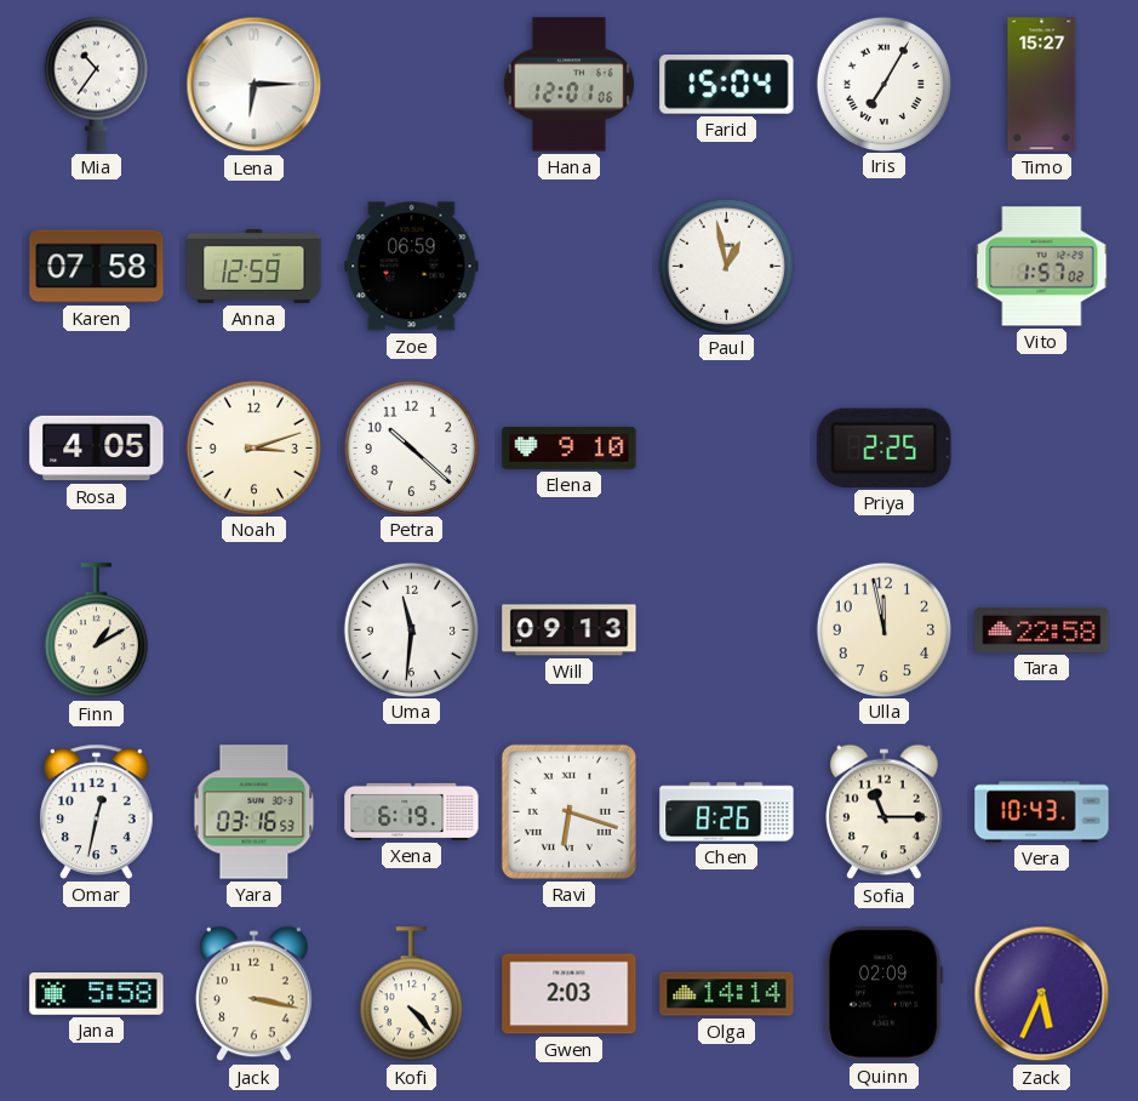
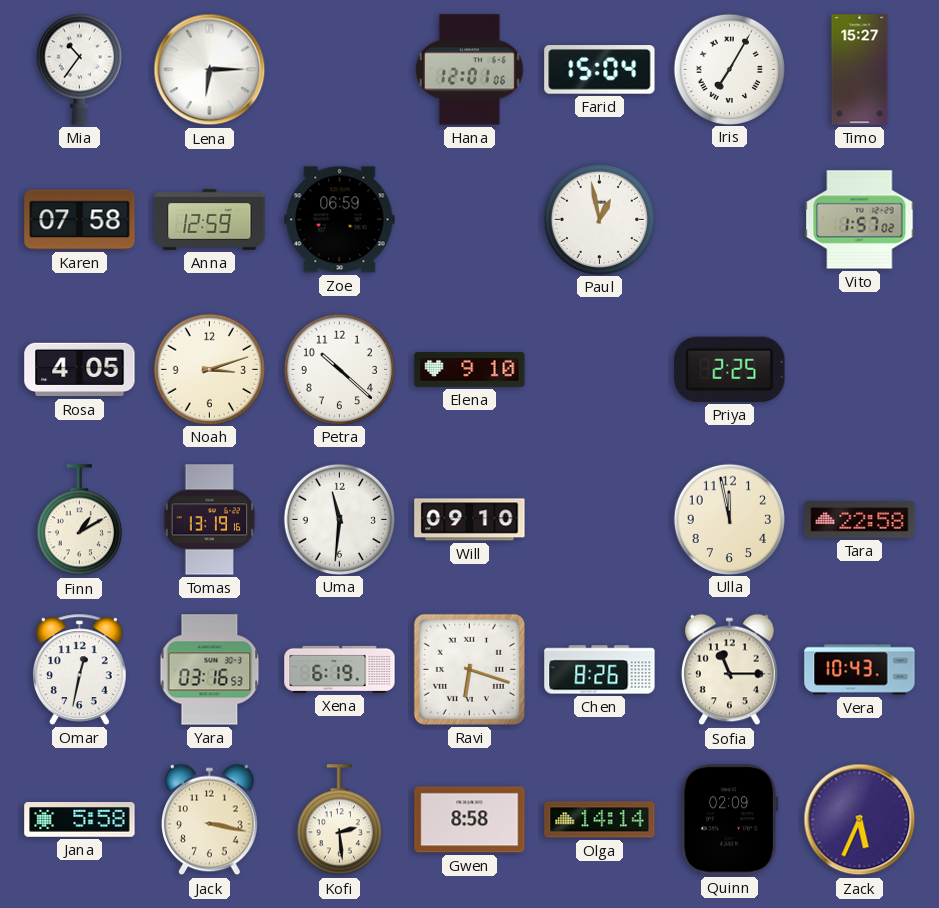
Tomas: none -> 13:19 (210, 520)
Will: 09:13 -> 09:10 (470, 520)
Kofi: 4:23 -> 2:29 (339, 820)
Gwen: 2:03 -> 8:58 (470, 820)
